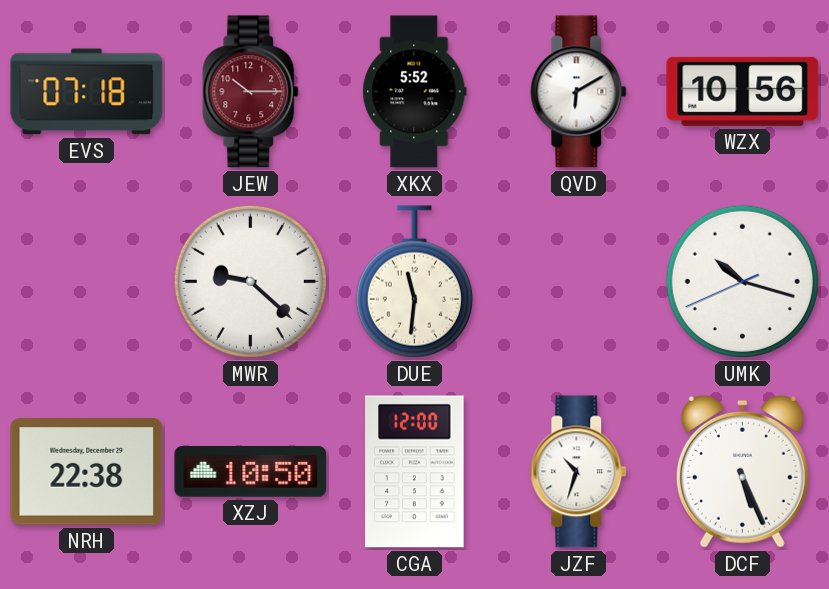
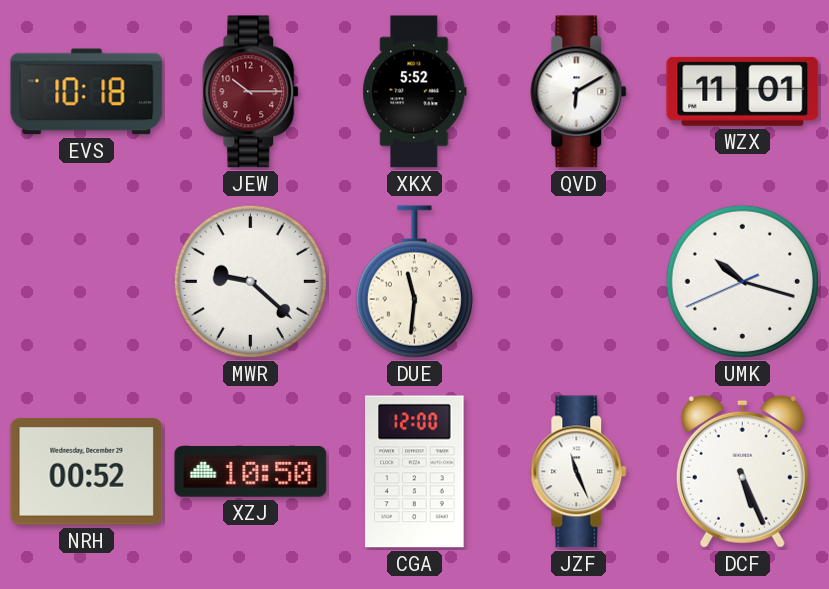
EVS: 07:18 -> 10:18 (87, 92)
WZX: 10:56 -> 11:01 (743, 91)
NRH: 22:38 -> 00:52 (87, 472)
JZF: 10:33 -> 11:26 (579, 472)
